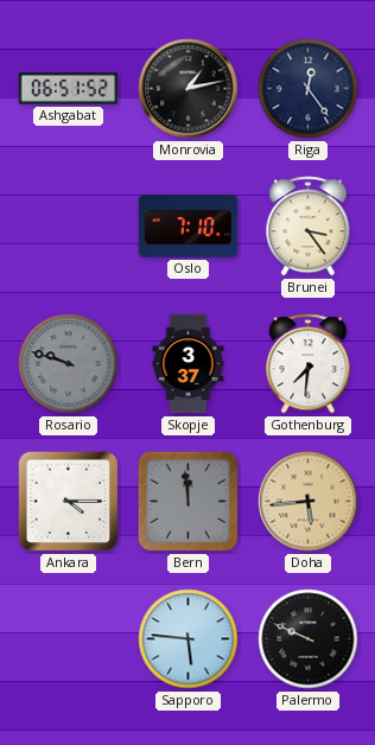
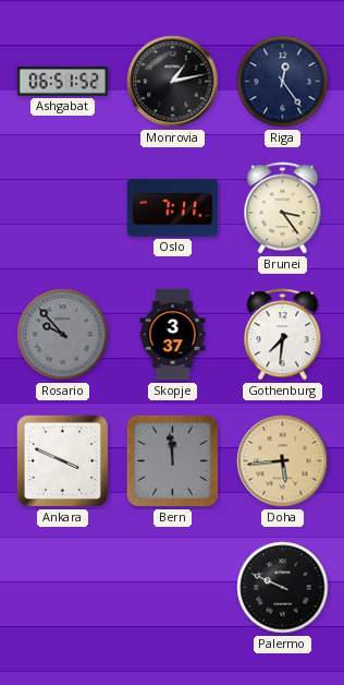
Oslo: 7:10 -> 7:11 (173, 208)
Rosario: 9:48 -> 9:53 (63, 335)
Ankara: 4:15 -> 3:49 (63, 461)
Sapporo: 5:46 -> none (189, 639)
